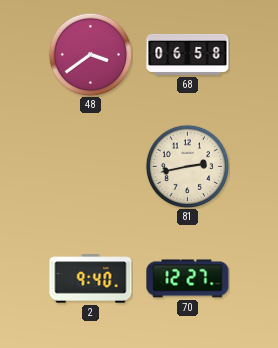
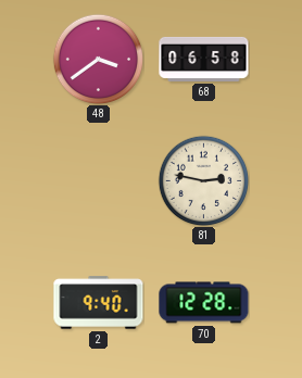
81: 2:43 -> 2:47 (203, 180)
70: 12:27 -> 12:28 (204, 303)
